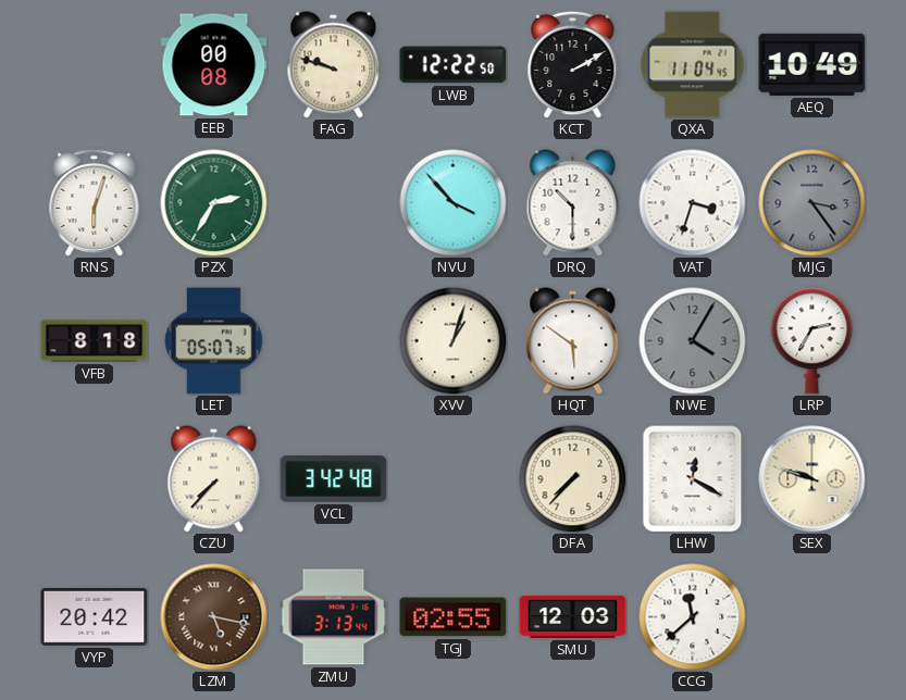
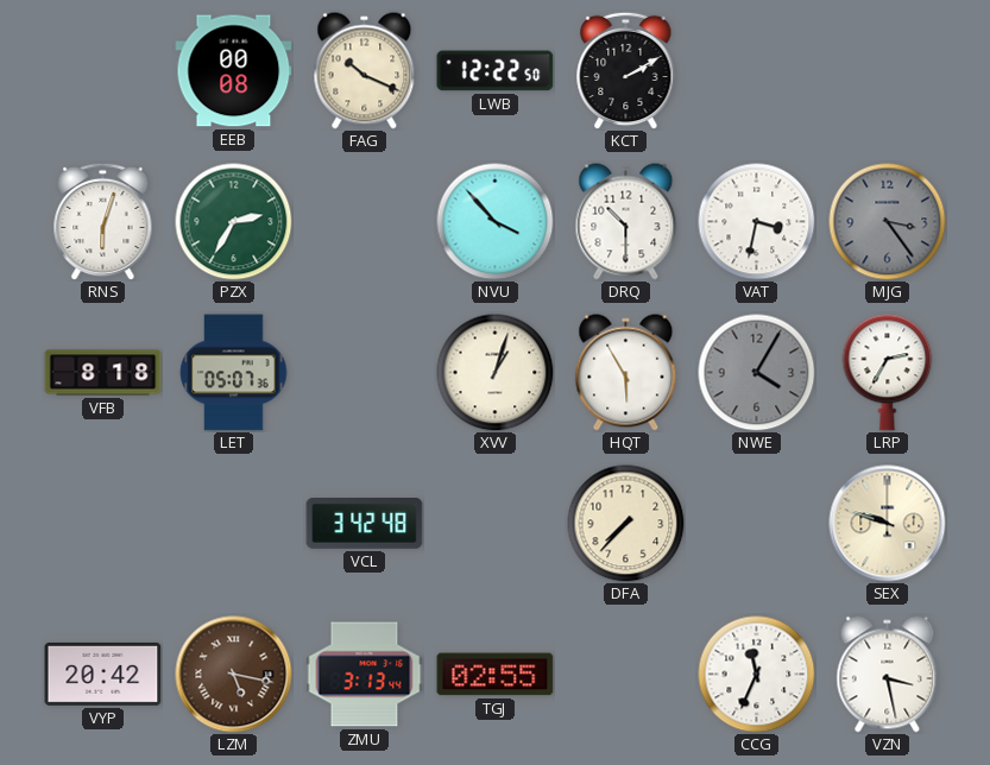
FAG: 9:48 -> 10:19 (365, 71)
QXA: 11:04 -> none (693, 65)
AEQ: 10:49 -> none (812, 64)
VAT: 3:33 -> 3:32 (757, 222)
HQT: 5:51 -> 5:55 (626, 373)
CZU: 7:37 -> none (214, 479)
LHW: 12:20 -> none (693, 479)
SMU: 12:03 -> none (573, 616)
CCG: 11:38 -> 11:34 (757, 675)
VZN: none -> 3:28 (888, 675)
